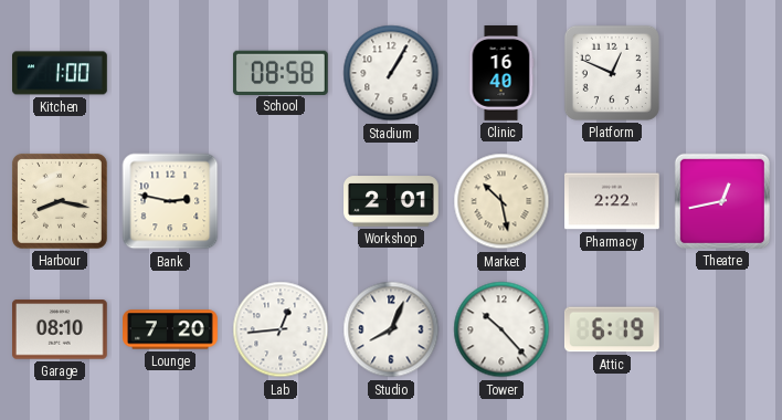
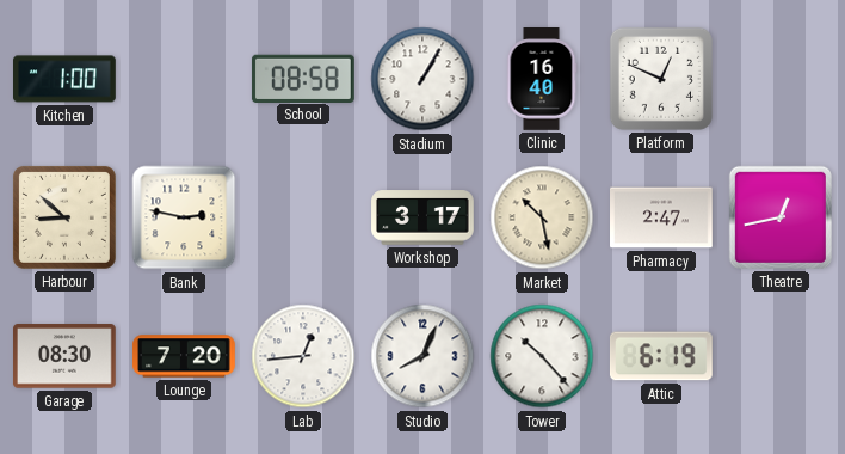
Harbour: 8:17 -> 8:52 (64, 217)
Workshop: 2:01 -> 3:17 (422, 217)
Pharmacy: 2:22 -> 2:47 (662, 217)
Garage: 08:10 -> 08:30 (66, 356)
